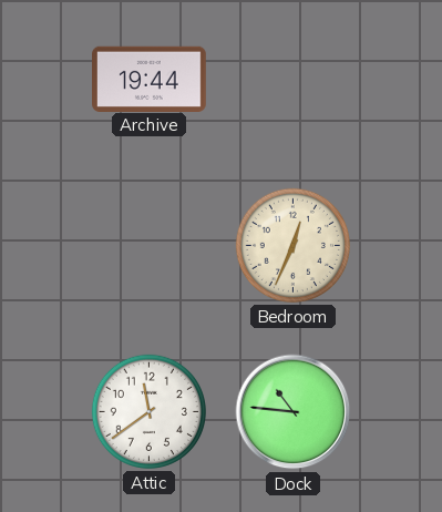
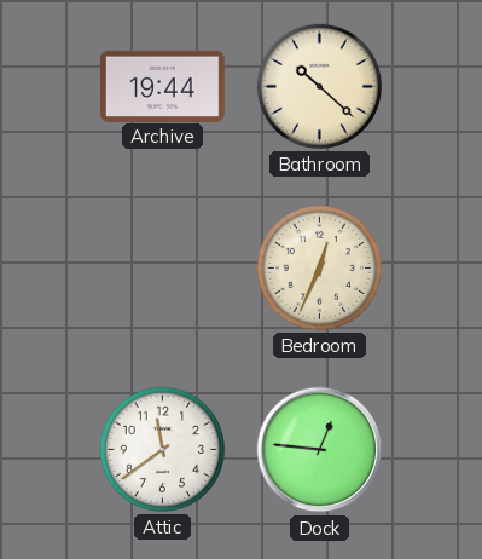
Bathroom: none -> 10:22 (319, 86)
Dock: 10:46 -> 12:46 (320, 450)
